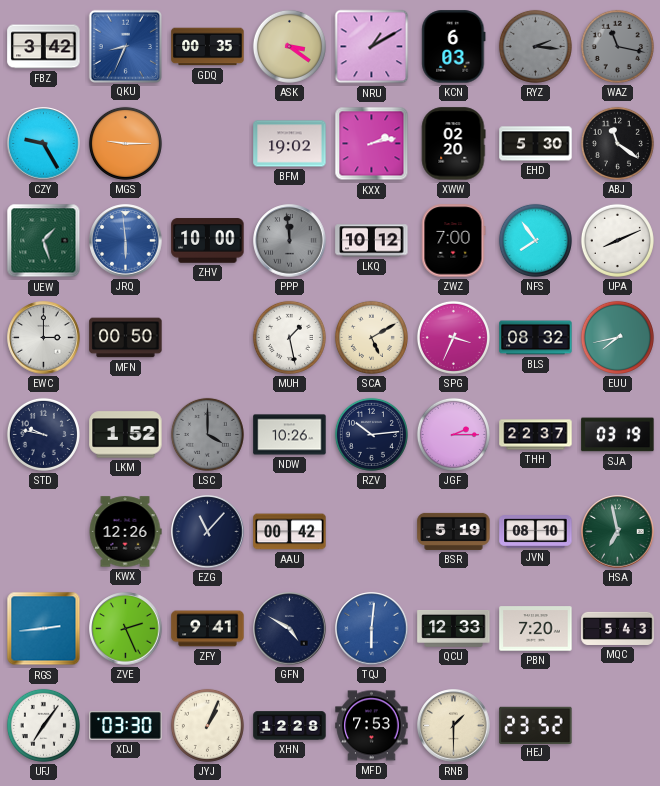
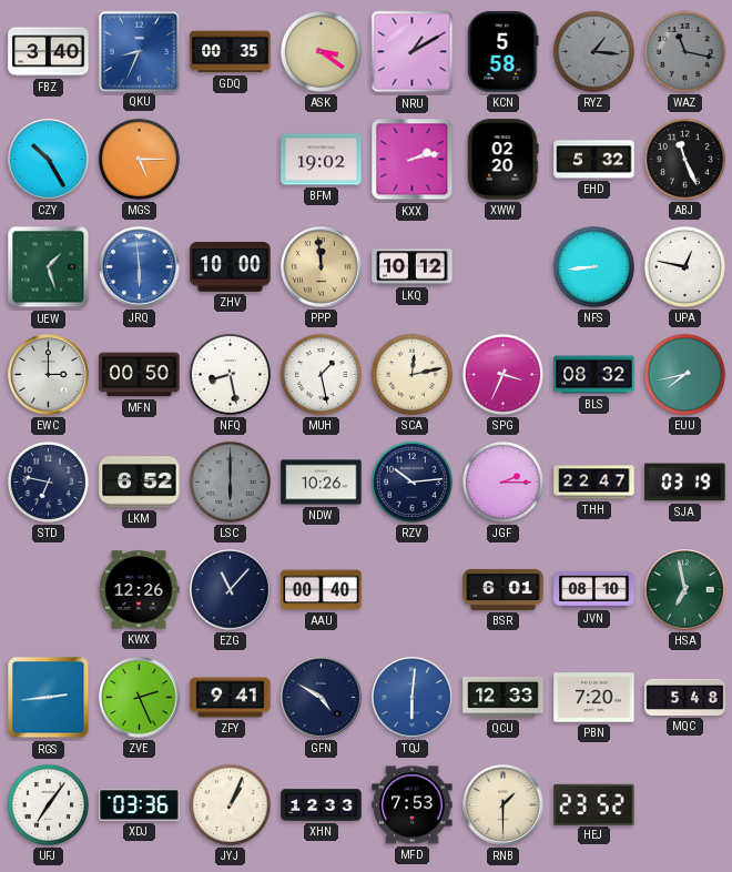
FBZ: 3:42 -> 3:40 (49, 52)
KCN: 6:03 -> 5:58 (504, 52)
RYZ: 2:16 -> 1:16 (593, 51)
CZY: 9:25 -> 10:25 (49, 160)
MGS: 9:15 -> 5:15 (139, 159)
EHD: 5:30 -> 5:32 (594, 160)
ABJ: 11:21 -> 11:26 (684, 159)
PPP dial: grey -> champagne (322, 267)
ZWZ: 7:00 -> none (453, 241)
NFS: 7:54 -> 8:44 (593, 266)
UPA: 8:11 -> 12:47 (684, 266)
NFQ: none -> 8:28 (230, 374)
SCA: 5:10 -> 12:13 (411, 374)
STD: 9:47 -> 6:47 (48, 481)
LKM: 1:52 -> 6:52 (140, 483)
LSC: 4:00 -> 6:00 (230, 481)
THH: 22:37 -> 22:47 (594, 483)
AAU: 00:42 -> 00:40 (322, 590)
BSR: 5:19 -> 6:01 (504, 589)
MQC: 5:43 -> 5:48 (685, 697)
XDJ: 03:30 -> 03:36 (140, 805)
XHN: 12:28 -> 12:33 (322, 805)
